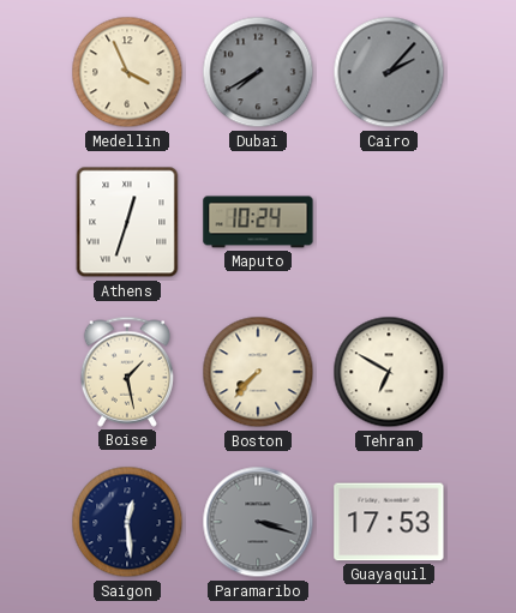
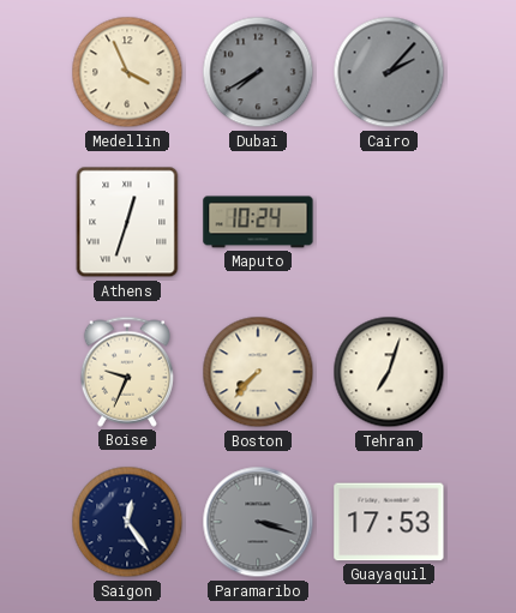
Boise: 1:28 -> 9:34 (126, 372)
Tehran: 6:50 -> 7:03 (389, 372)
Saigon: 12:29 -> 12:24 (127, 522)
